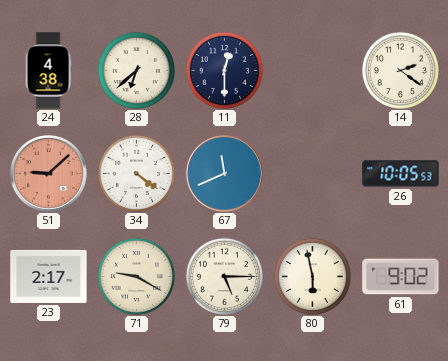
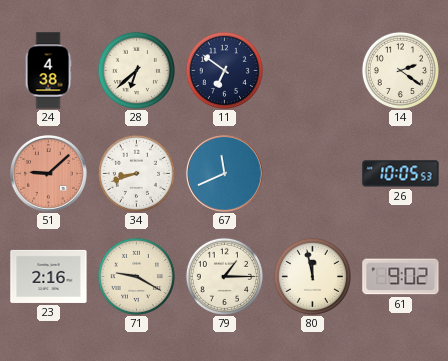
11: 12:30 -> 6:51 (224, 70)
34: 4:21 -> 8:42 (136, 173)
23: 2:17 -> 2:16 (49, 276)
79: 5:15 -> 1:15 (224, 276)
80: 5:58 -> 11:58 (312, 276)
